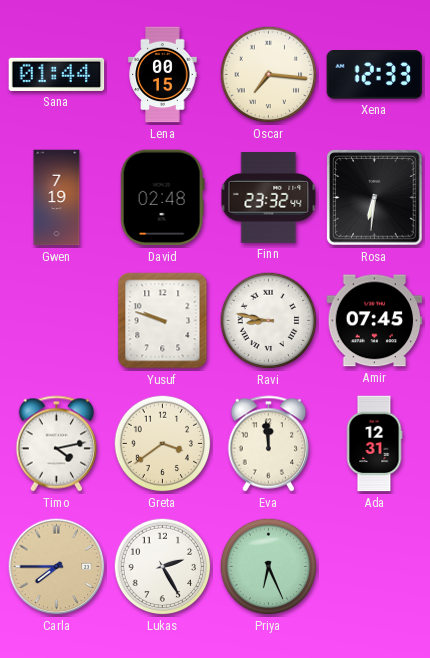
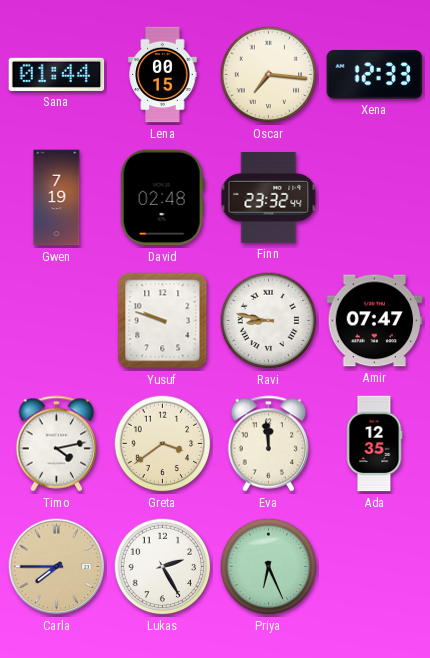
Rosa: 6:31 -> none (375, 198)
Amir: 07:45 -> 07:47 (375, 321)
Ada: 12:31 -> 12:35 (374, 444)
